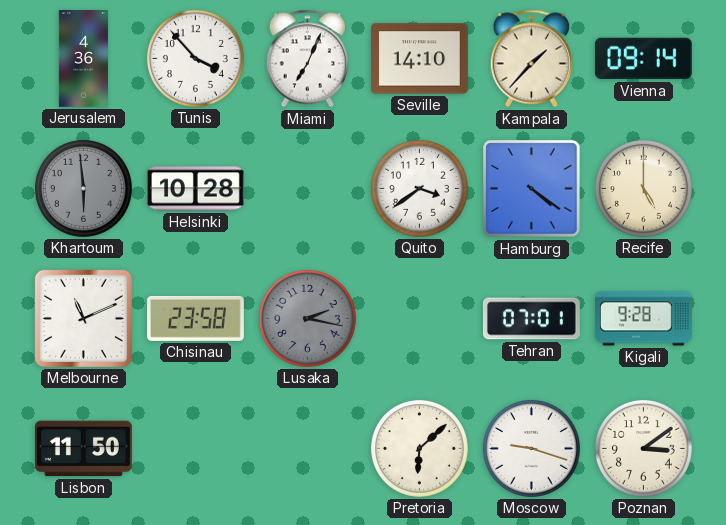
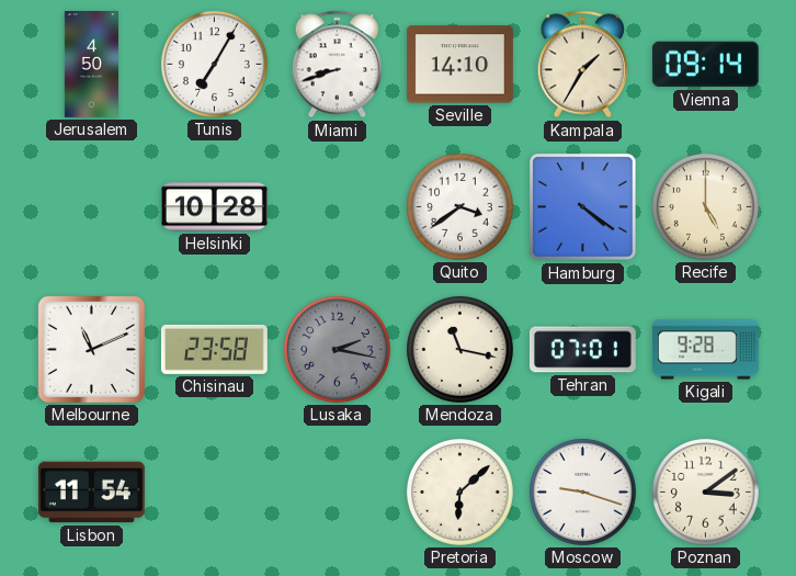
Jerusalem: 4:36 -> 4:50 (91, 65)
Tunis: 3:53 -> 7:05 (214, 64)
Miami: 7:04 -> 8:42 (337, 65)
Kampala: 1:37 -> 1:35 (582, 65)
Khartoum: 5:59 -> none (83, 188)
Mendoza: none -> 11:17 (459, 349)
Lisbon: 11:50 -> 11:54 (91, 493)
